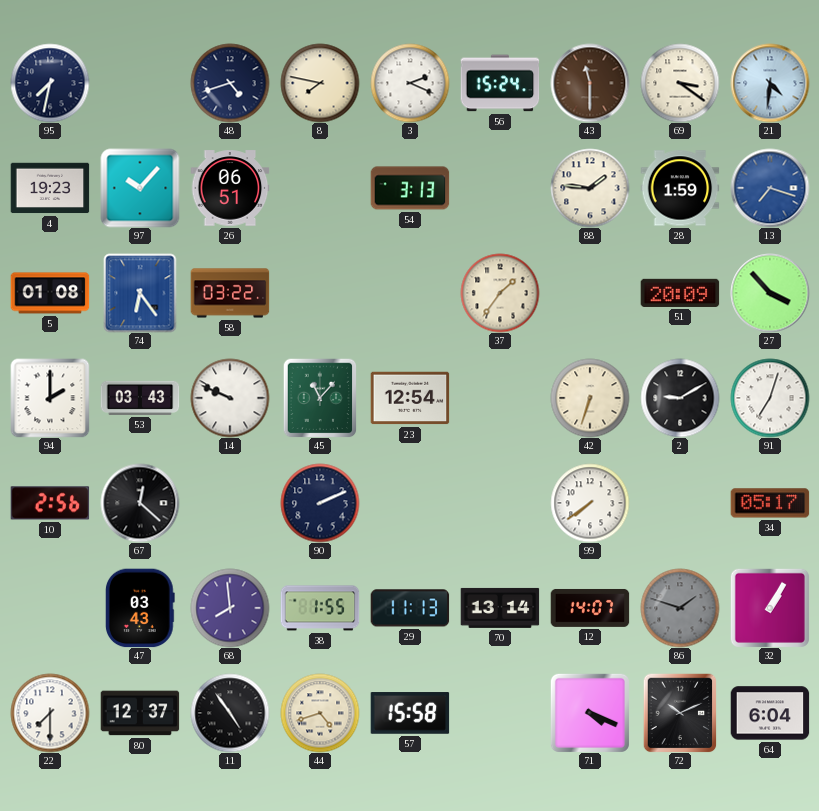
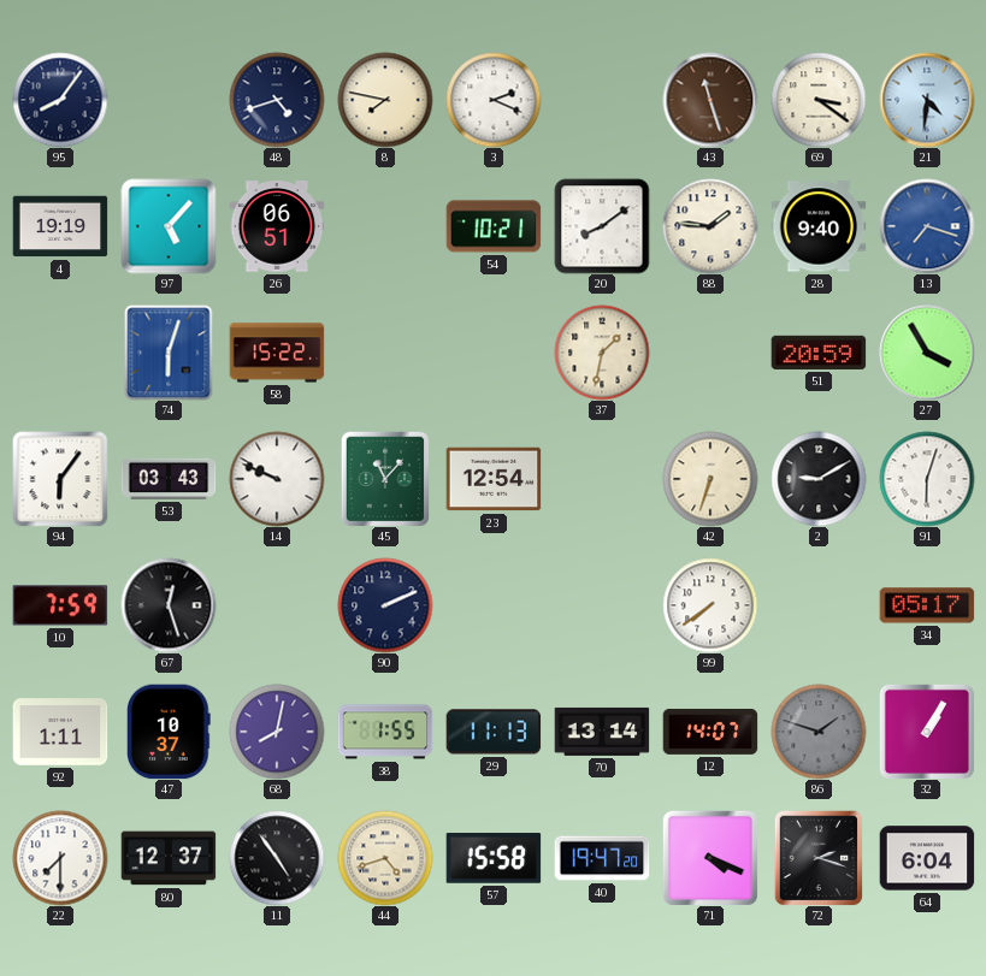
95: 7:32 -> 8:06 (60, 100)
56: 15:24 -> none (500, 83)
43: 11:30 -> 11:27 (710, 100)
4: 19:23 -> 19:19 (60, 226)
97: 10:07 -> 5:07 (169, 226)
54: 3:13 -> 10:21 (494, 226)
20: none -> 8:09 (602, 226)
28: 1:59 -> 9:40 (819, 226)
5: 01:08 -> none (50, 293)
74: 6:24 -> 6:03 (169, 353)
58: 03:22 -> 15:22 (277, 353)
37: 1:36 -> 1:32 (602, 353)
51: 20:09 -> 20:59 (819, 353)
27: 3:53 -> 3:55 (927, 353)
94: 2:00 -> 6:06 (60, 479)
91: 7:03 -> 6:03 (927, 479)
10: 2:56 -> 7:59 (60, 605)
67: 12:22 -> 12:27 (169, 605)
92: none -> 1:11 (60, 732)
47: 03:43 -> 10:37 (170, 732)
68: 7:59 -> 8:02 (277, 732)
40: none -> 19:47 (602, 858)
72: 10:11 -> 2:18 (819, 858)
